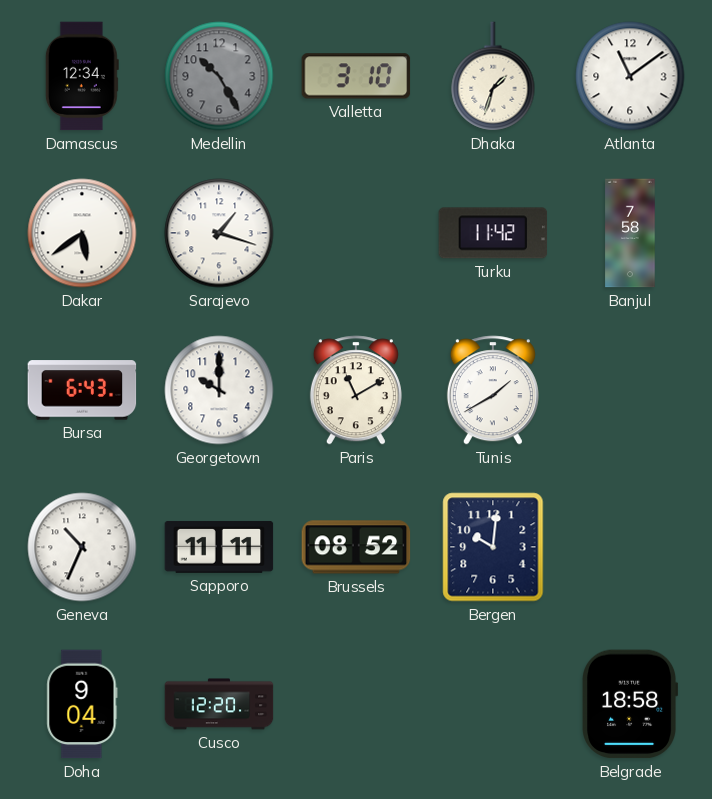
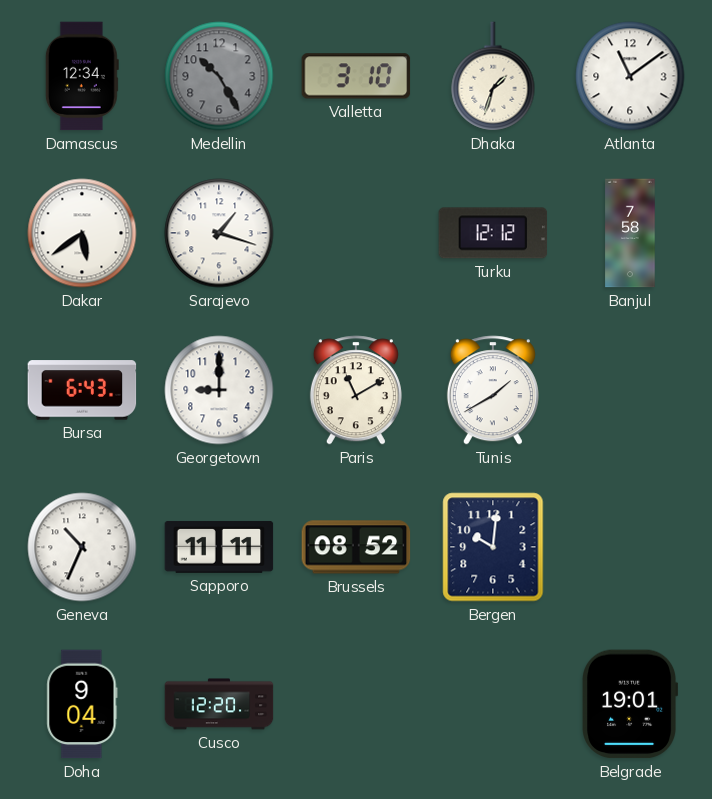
Turku: 11:42 -> 12:12 (493, 233)
Georgetown: 10:00 -> 9:00 (219, 390)
Belgrade: 18:58 -> 19:01 (631, 704)
